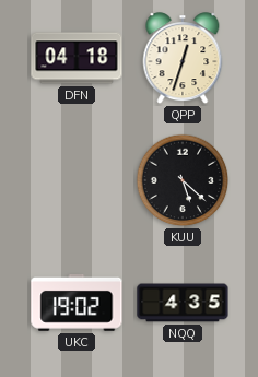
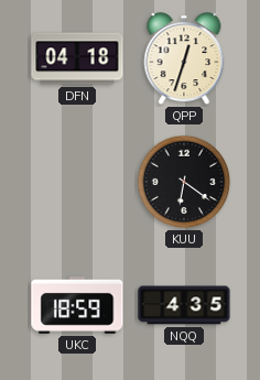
KUU: 5:22 -> 6:21 (184, 182)
UKC: 19:02 -> 18:59 (77, 305)
